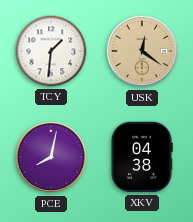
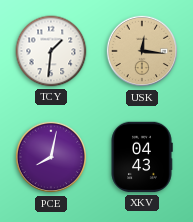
USK: 12:21 -> 12:16 (142, 51)
XKV: 04:38 -> 04:43 (142, 157)
